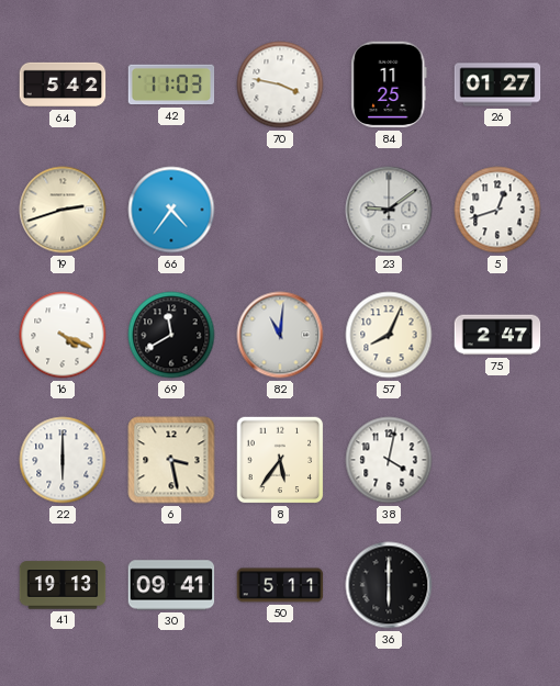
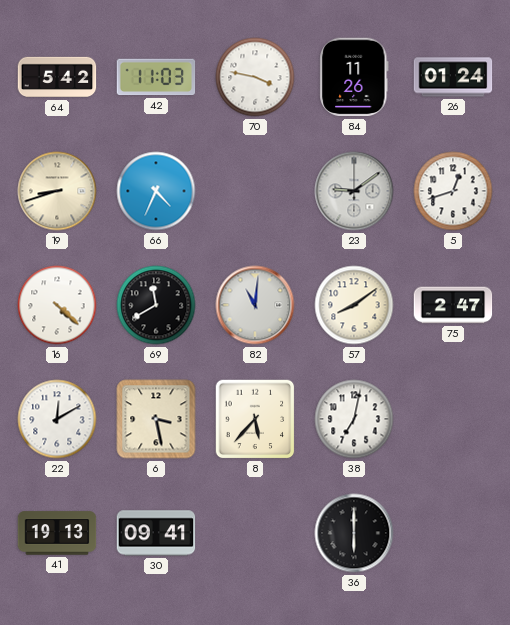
84: 11:25 -> 11:26 (354, 77)
26: 01:27 -> 01:24 (453, 77)
19: 2:42 -> 8:42 (57, 191)
66: 4:36 -> 4:34 (156, 191)
16: 4:19 -> 4:22 (57, 305)
57: 8:04 -> 8:09 (354, 305)
22: 6:00 -> 12:10 (57, 419)
8: 5:36 -> 5:37 (255, 419)
38: 4:02 -> 7:02 (354, 419)
50: 5:11 -> none (280, 585)
